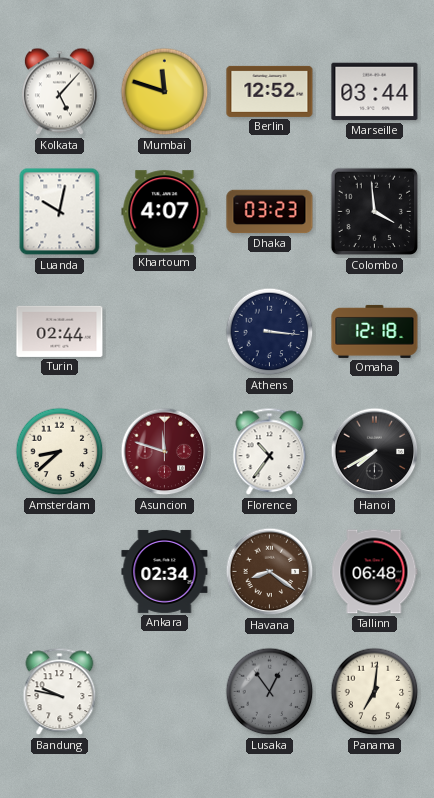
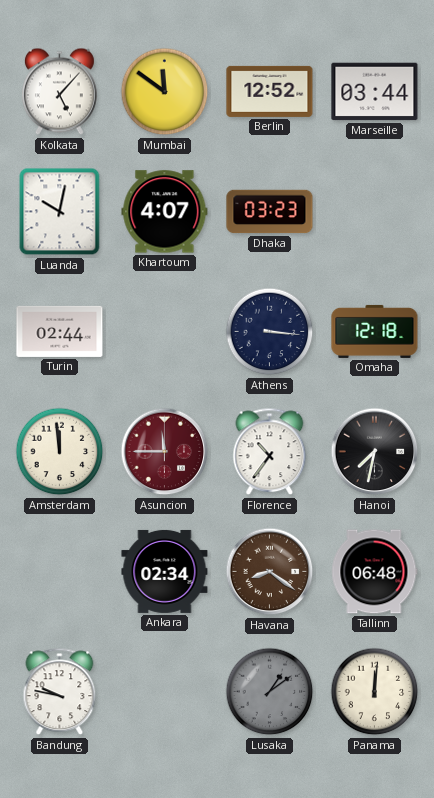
Mumbai: 11:48 -> 11:51 (165, 92)
Colombo: 3:59 -> none (375, 212)
Amsterdam: 8:38 -> 11:59 (60, 452)
Asuncion: 11:48 -> 11:45 (165, 452)
Hanoi: 7:40 -> 7:32 (375, 452)
Lusaka: 12:54 -> 1:09 (270, 692)
Panama: 7:01 -> 12:01 (375, 692)
